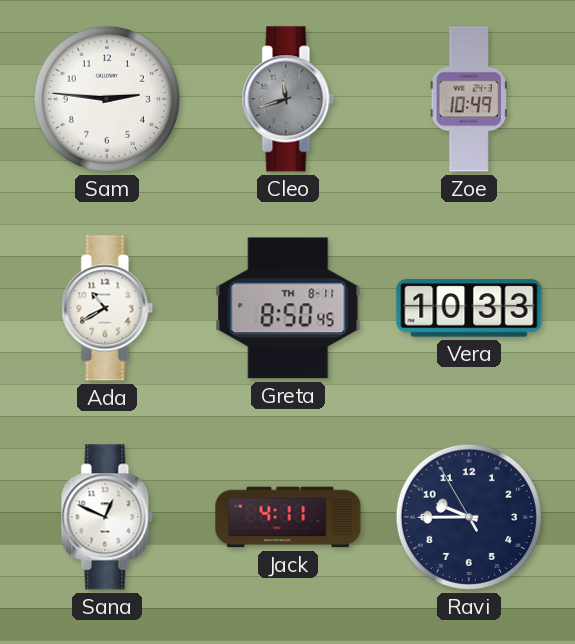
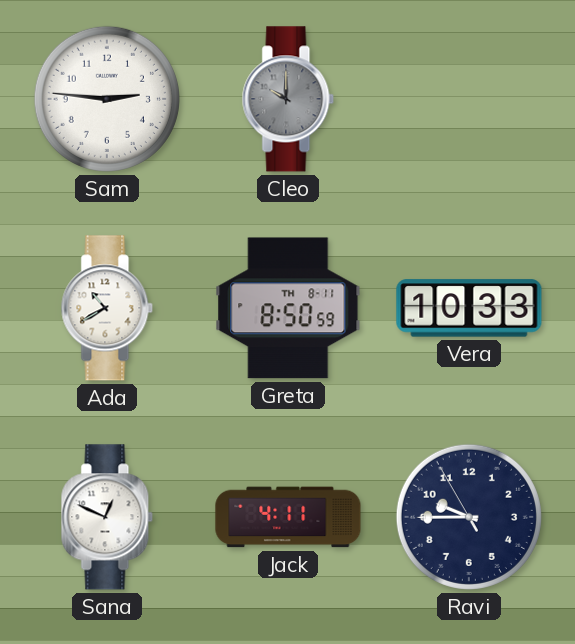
Cleo: 11:42 -> 10:00 (288, 99)
Zoe: 10:49 -> none (469, 99)
Greta: 8:50:45 -> 8:50:59 (288, 308)
